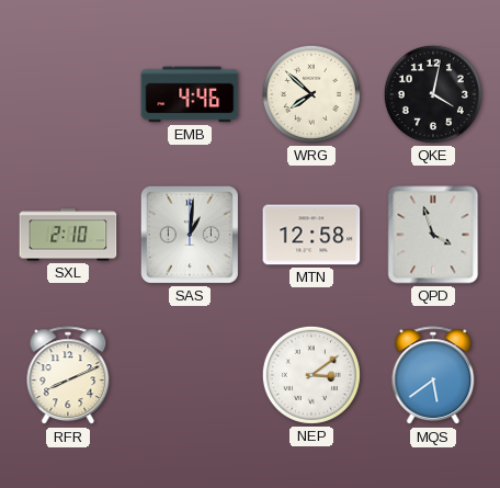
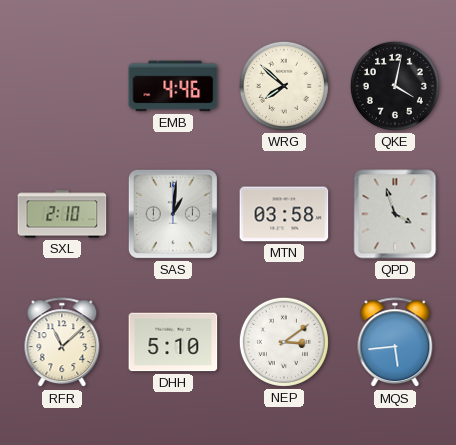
MTN: 12:58 -> 03:58 (284, 214)
RFR: 8:11 -> 11:08 (62, 343)
DHH: none -> 5:10 (173, 342)
MQS: 5:39 -> 5:44 (395, 343)
